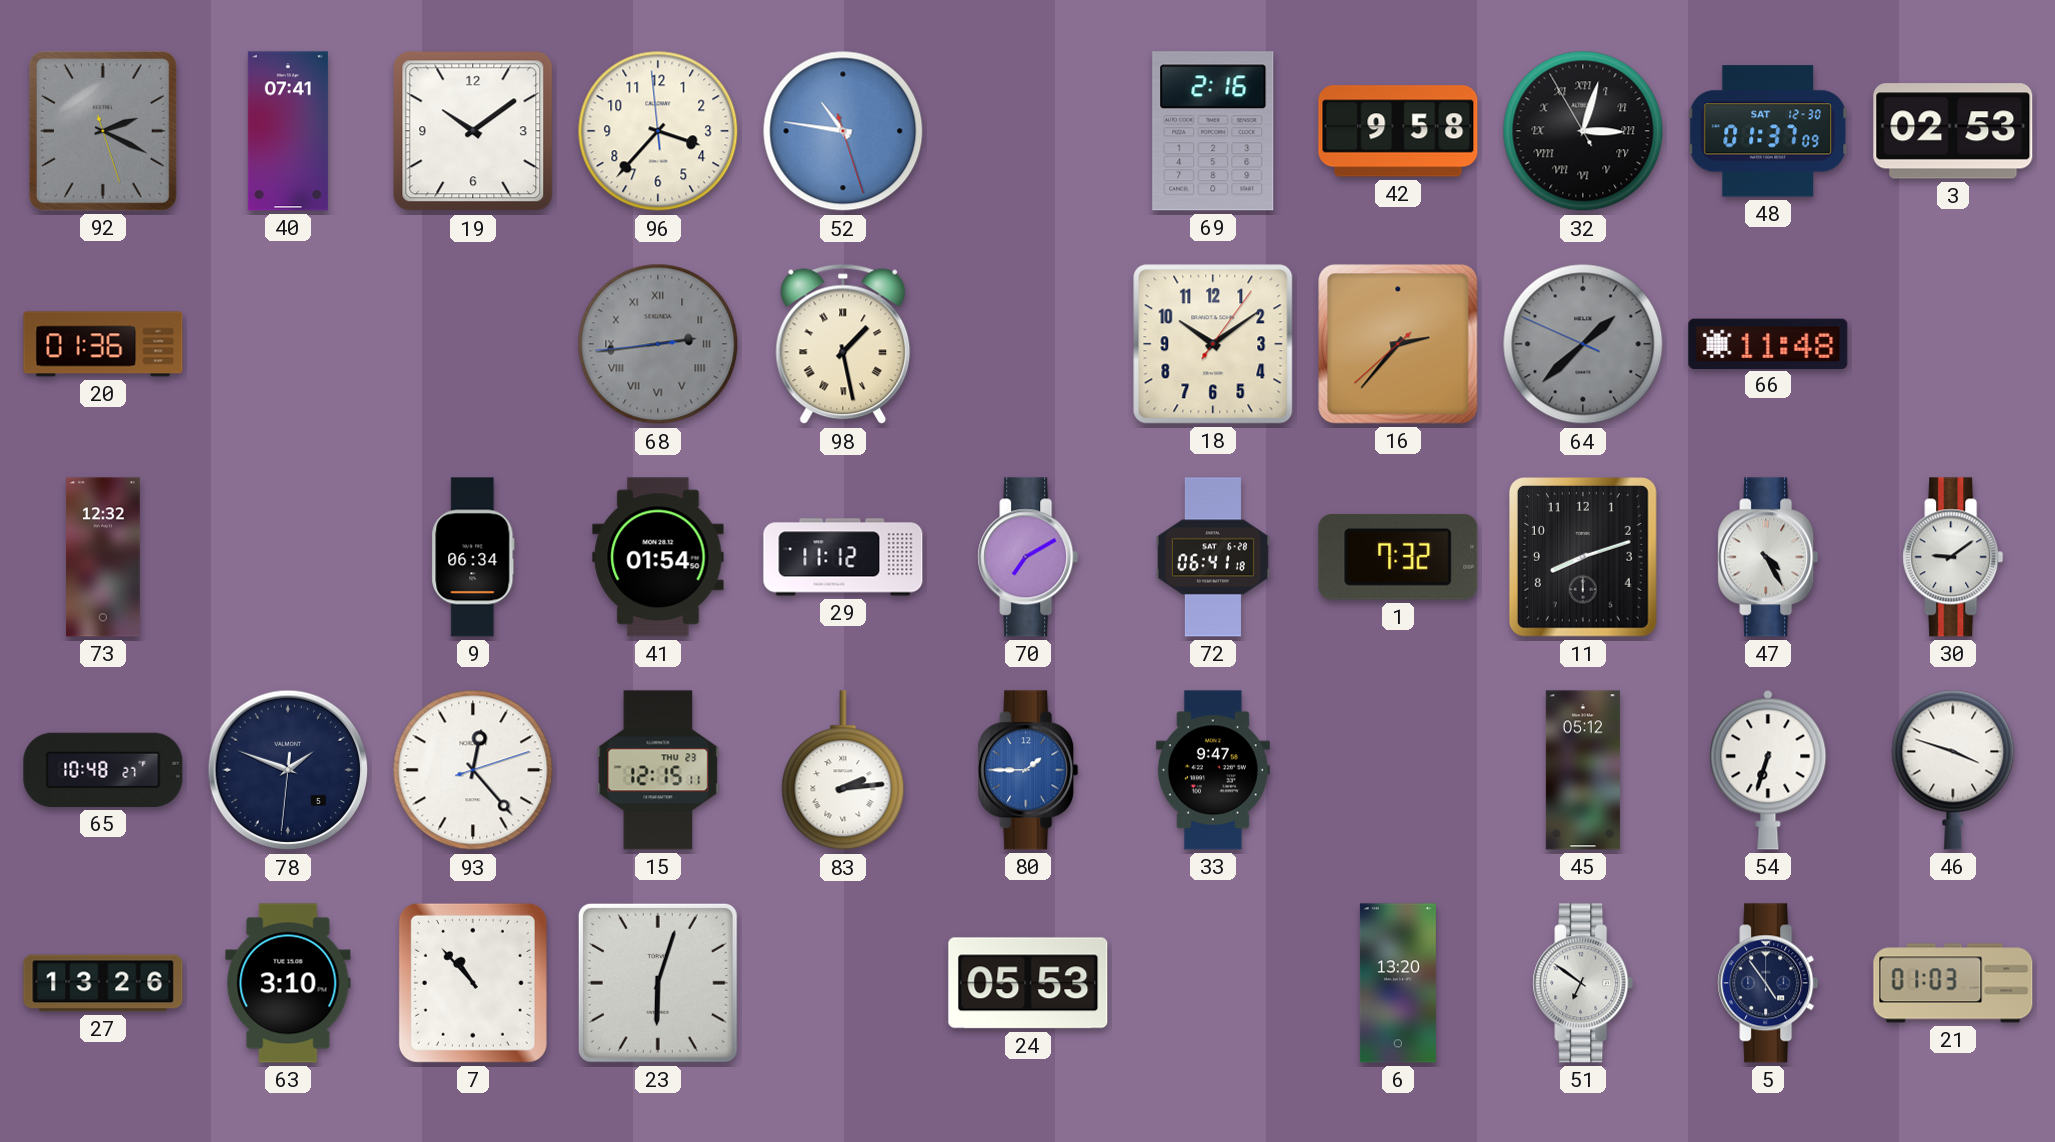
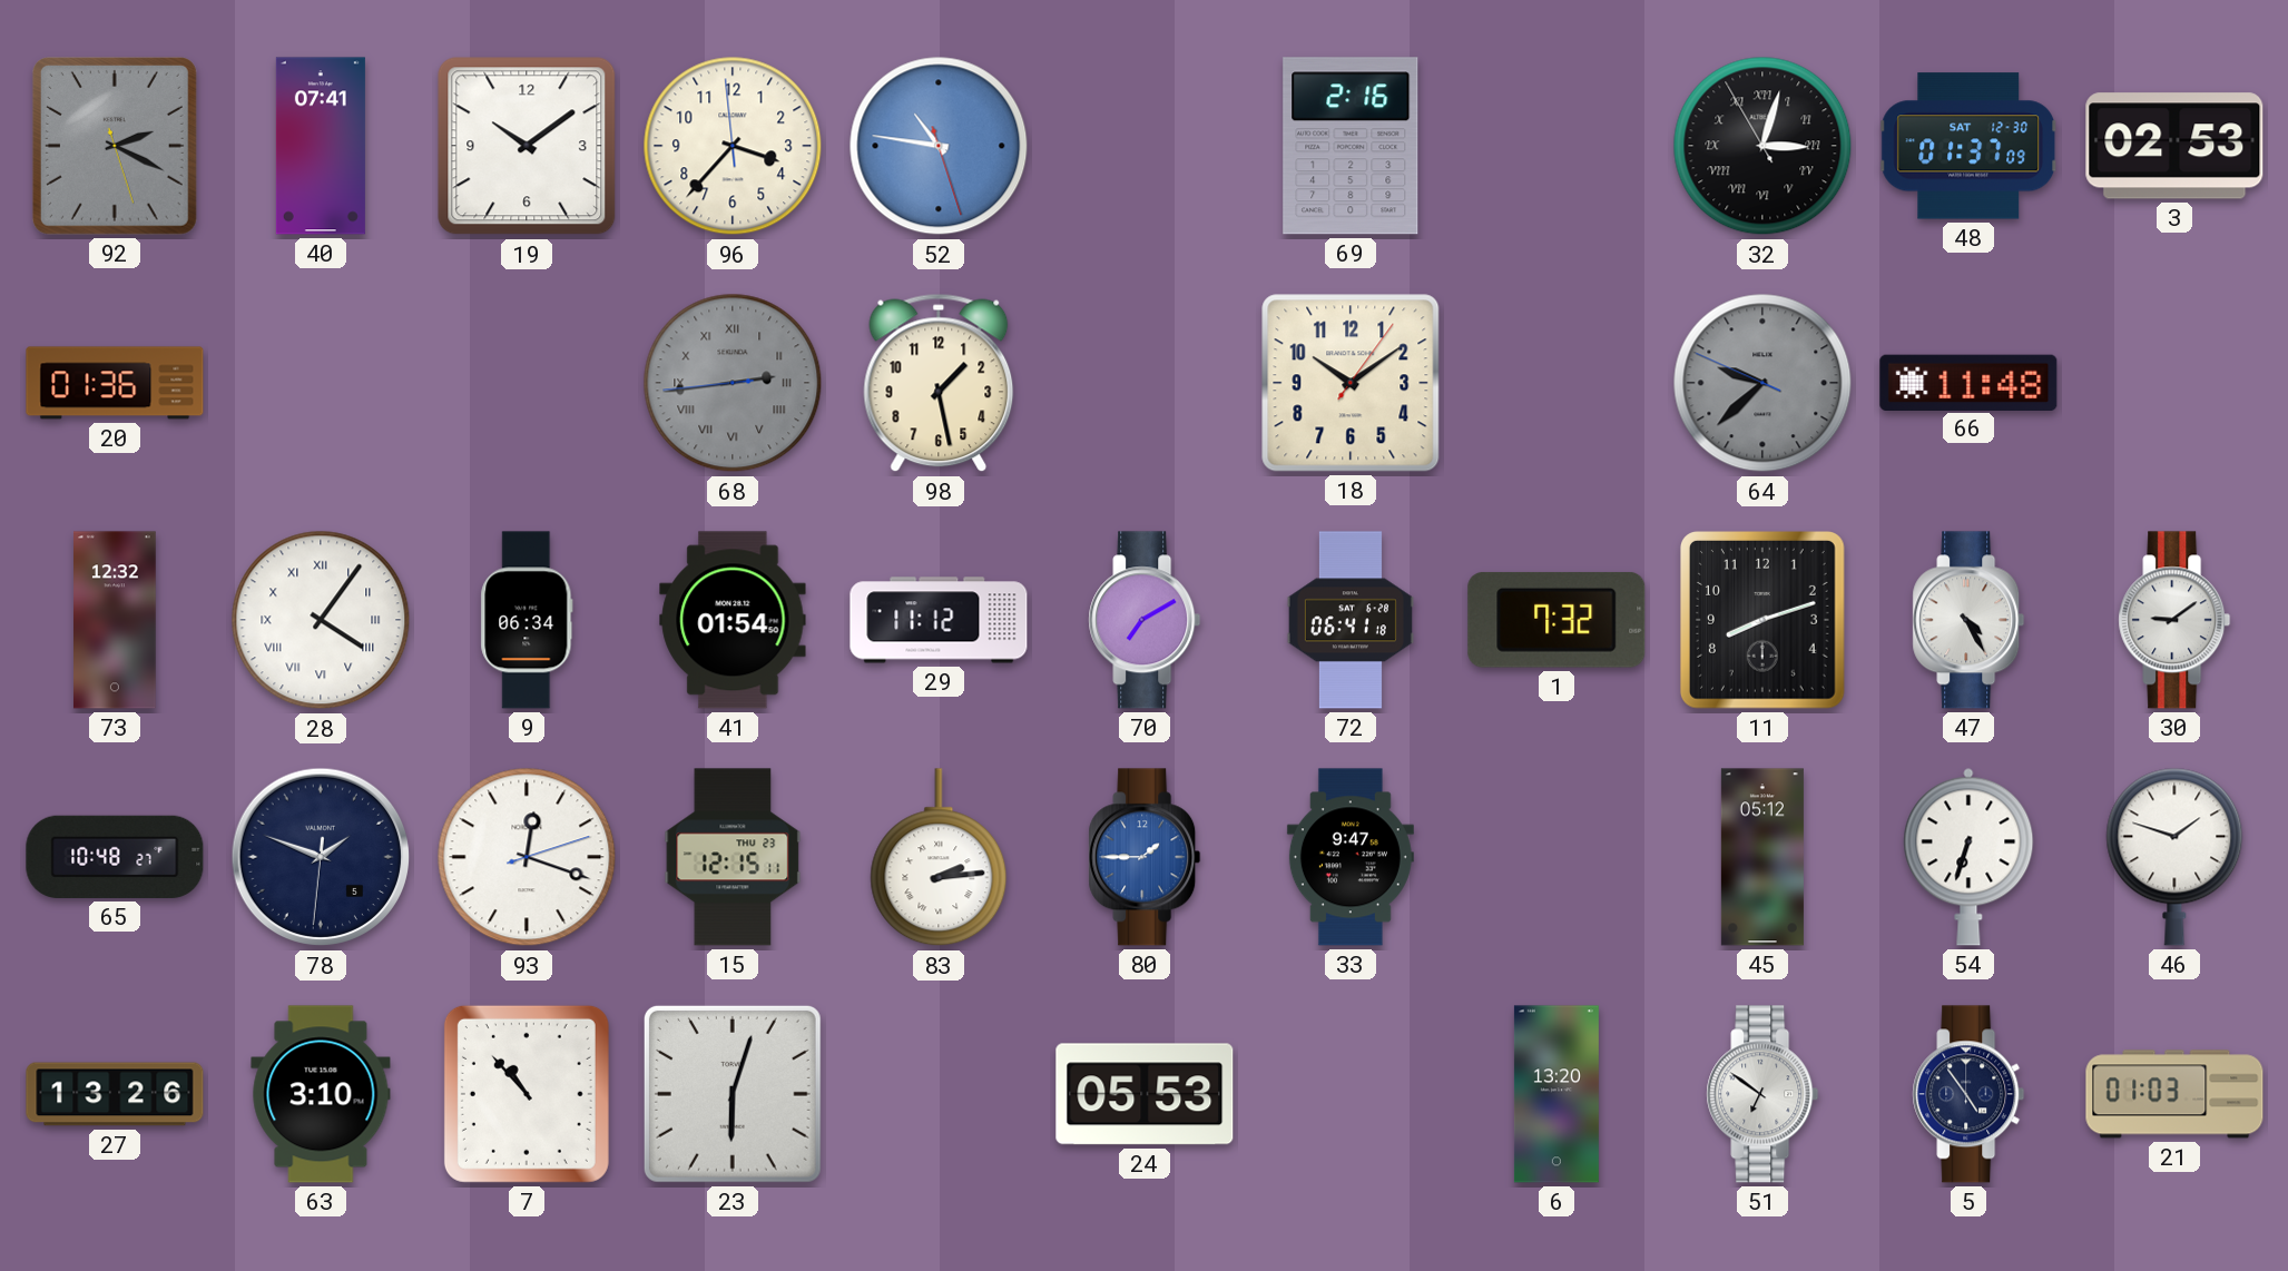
42: 9:58 -> none (1398, 131)
98 numerals: Roman -> Arabic (939, 383)
16: 2:36 -> none (1398, 344)
64: 1:37 -> 9:37 (1762, 383)
28: none -> 4:06 (321, 620)
93: 12:23 -> 12:18 (527, 857)
46: 3:48 -> 1:48 (2174, 857)
